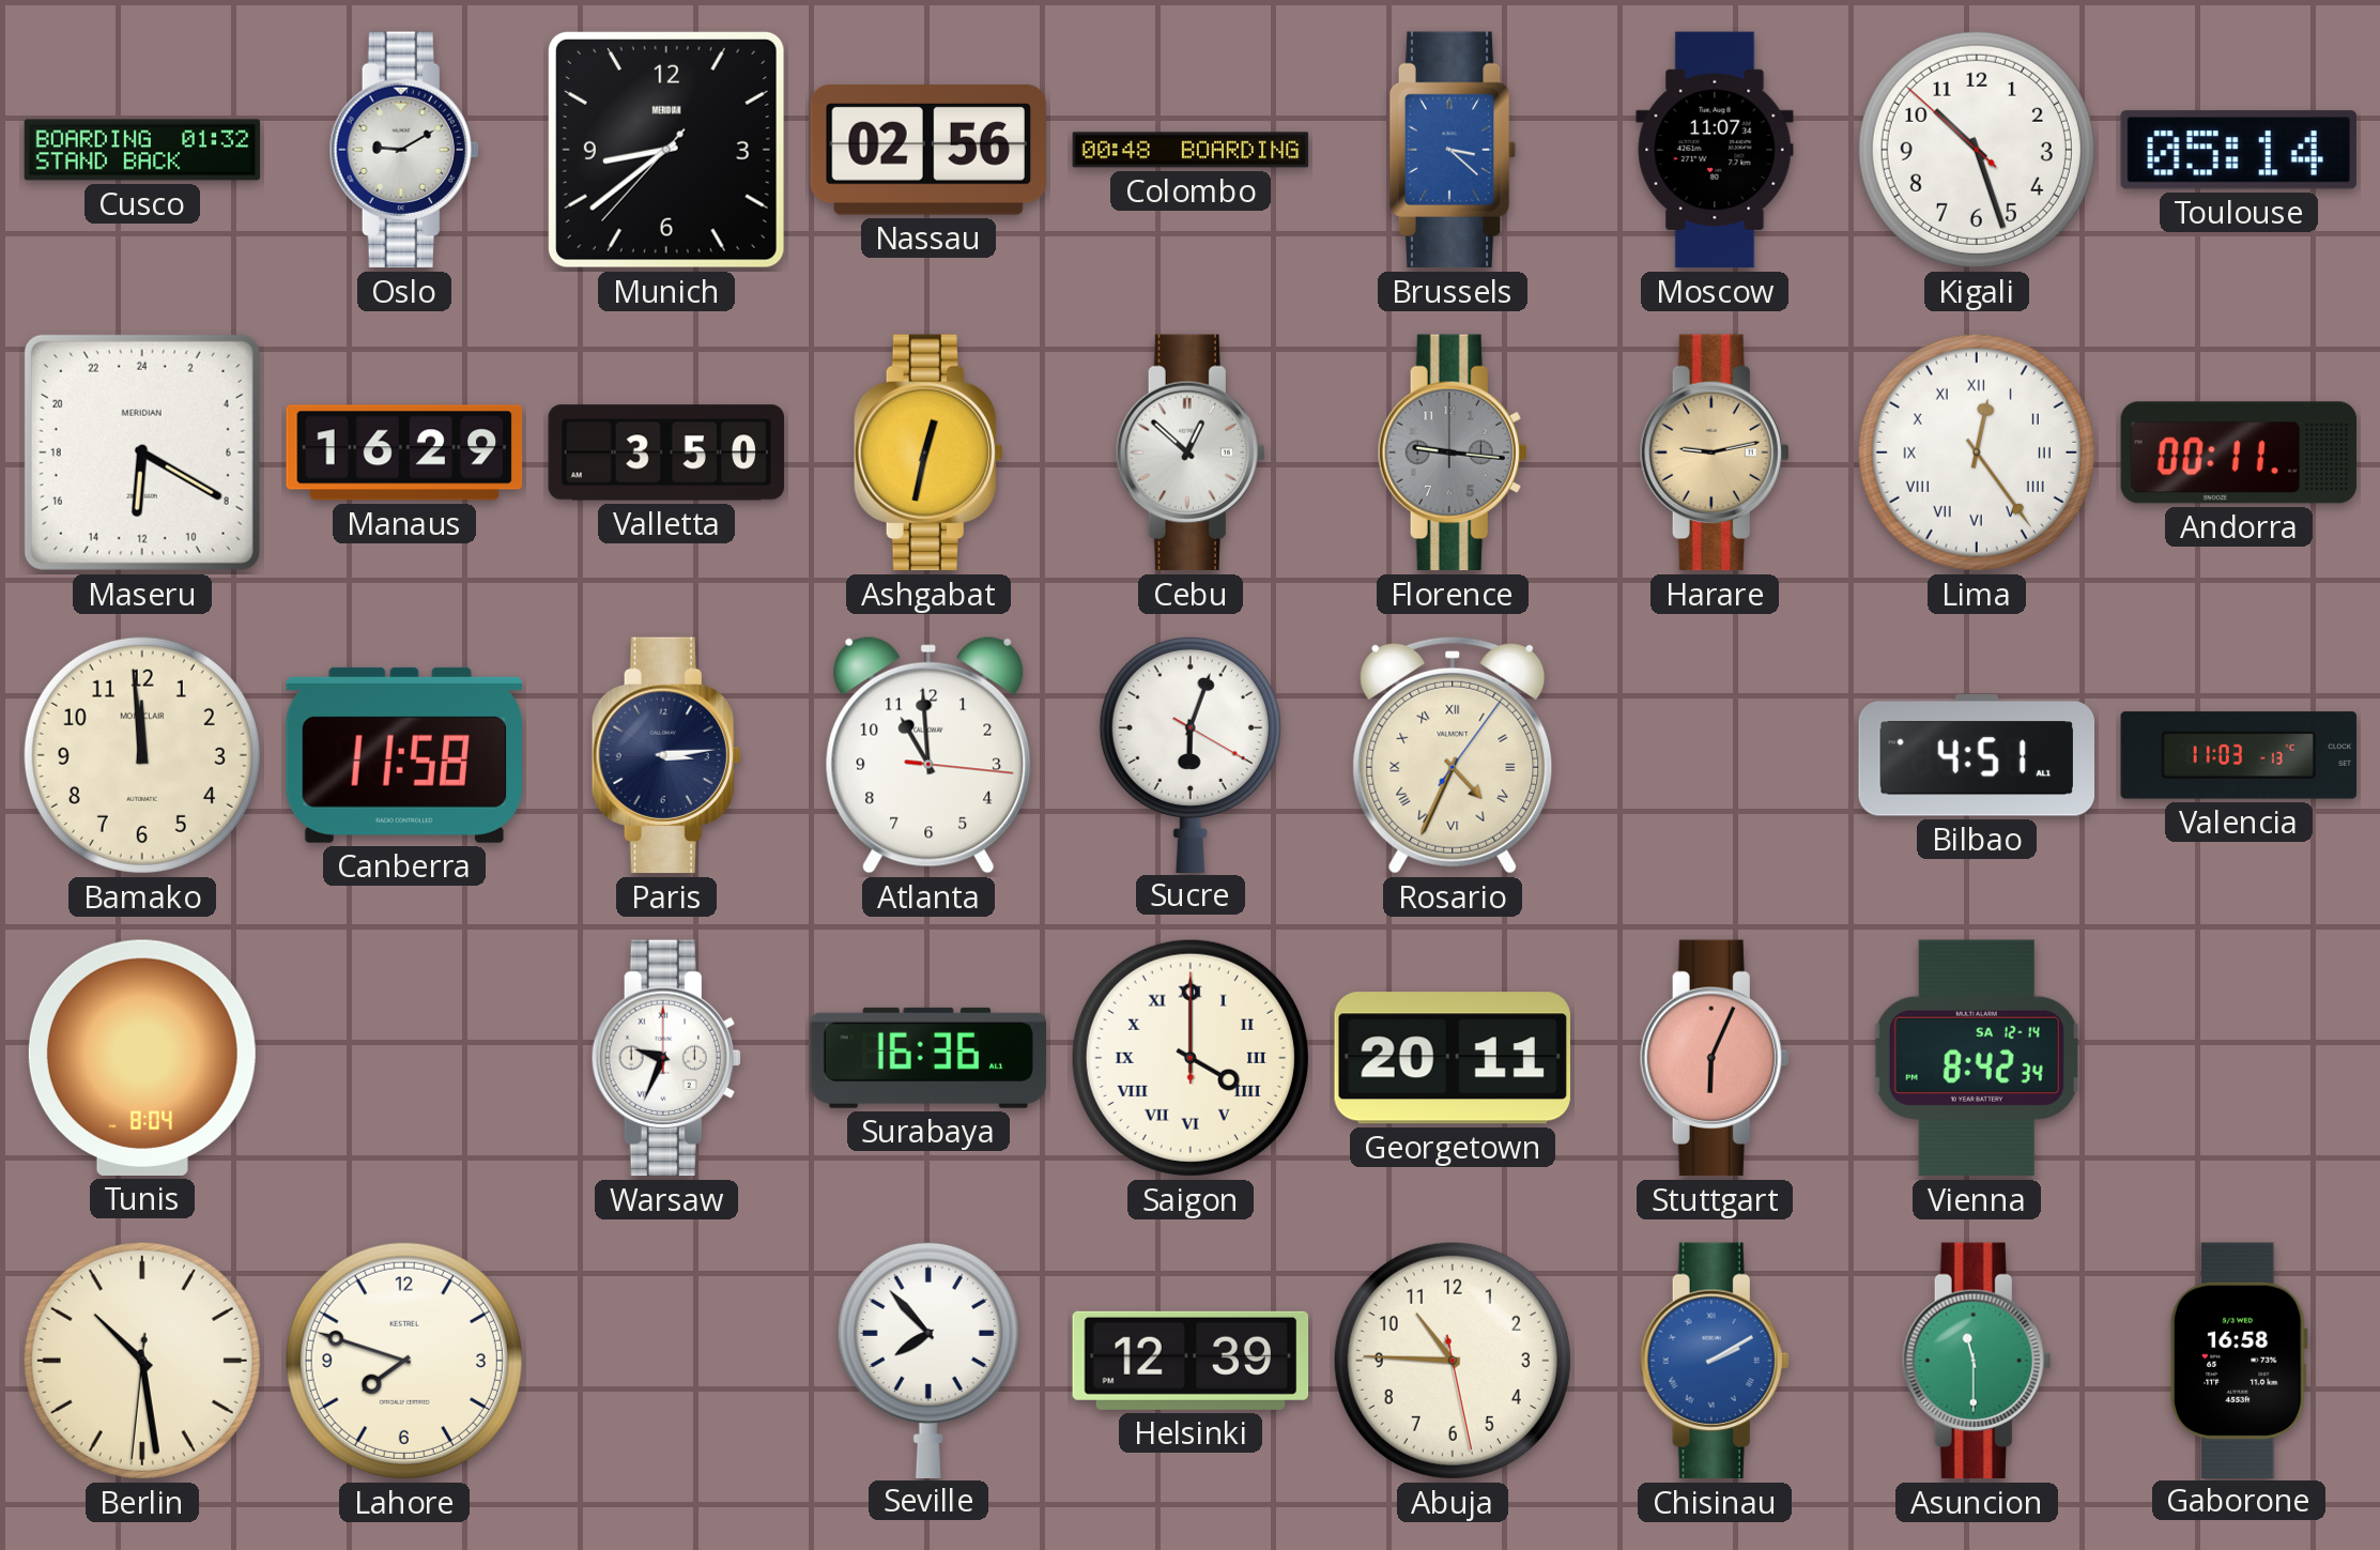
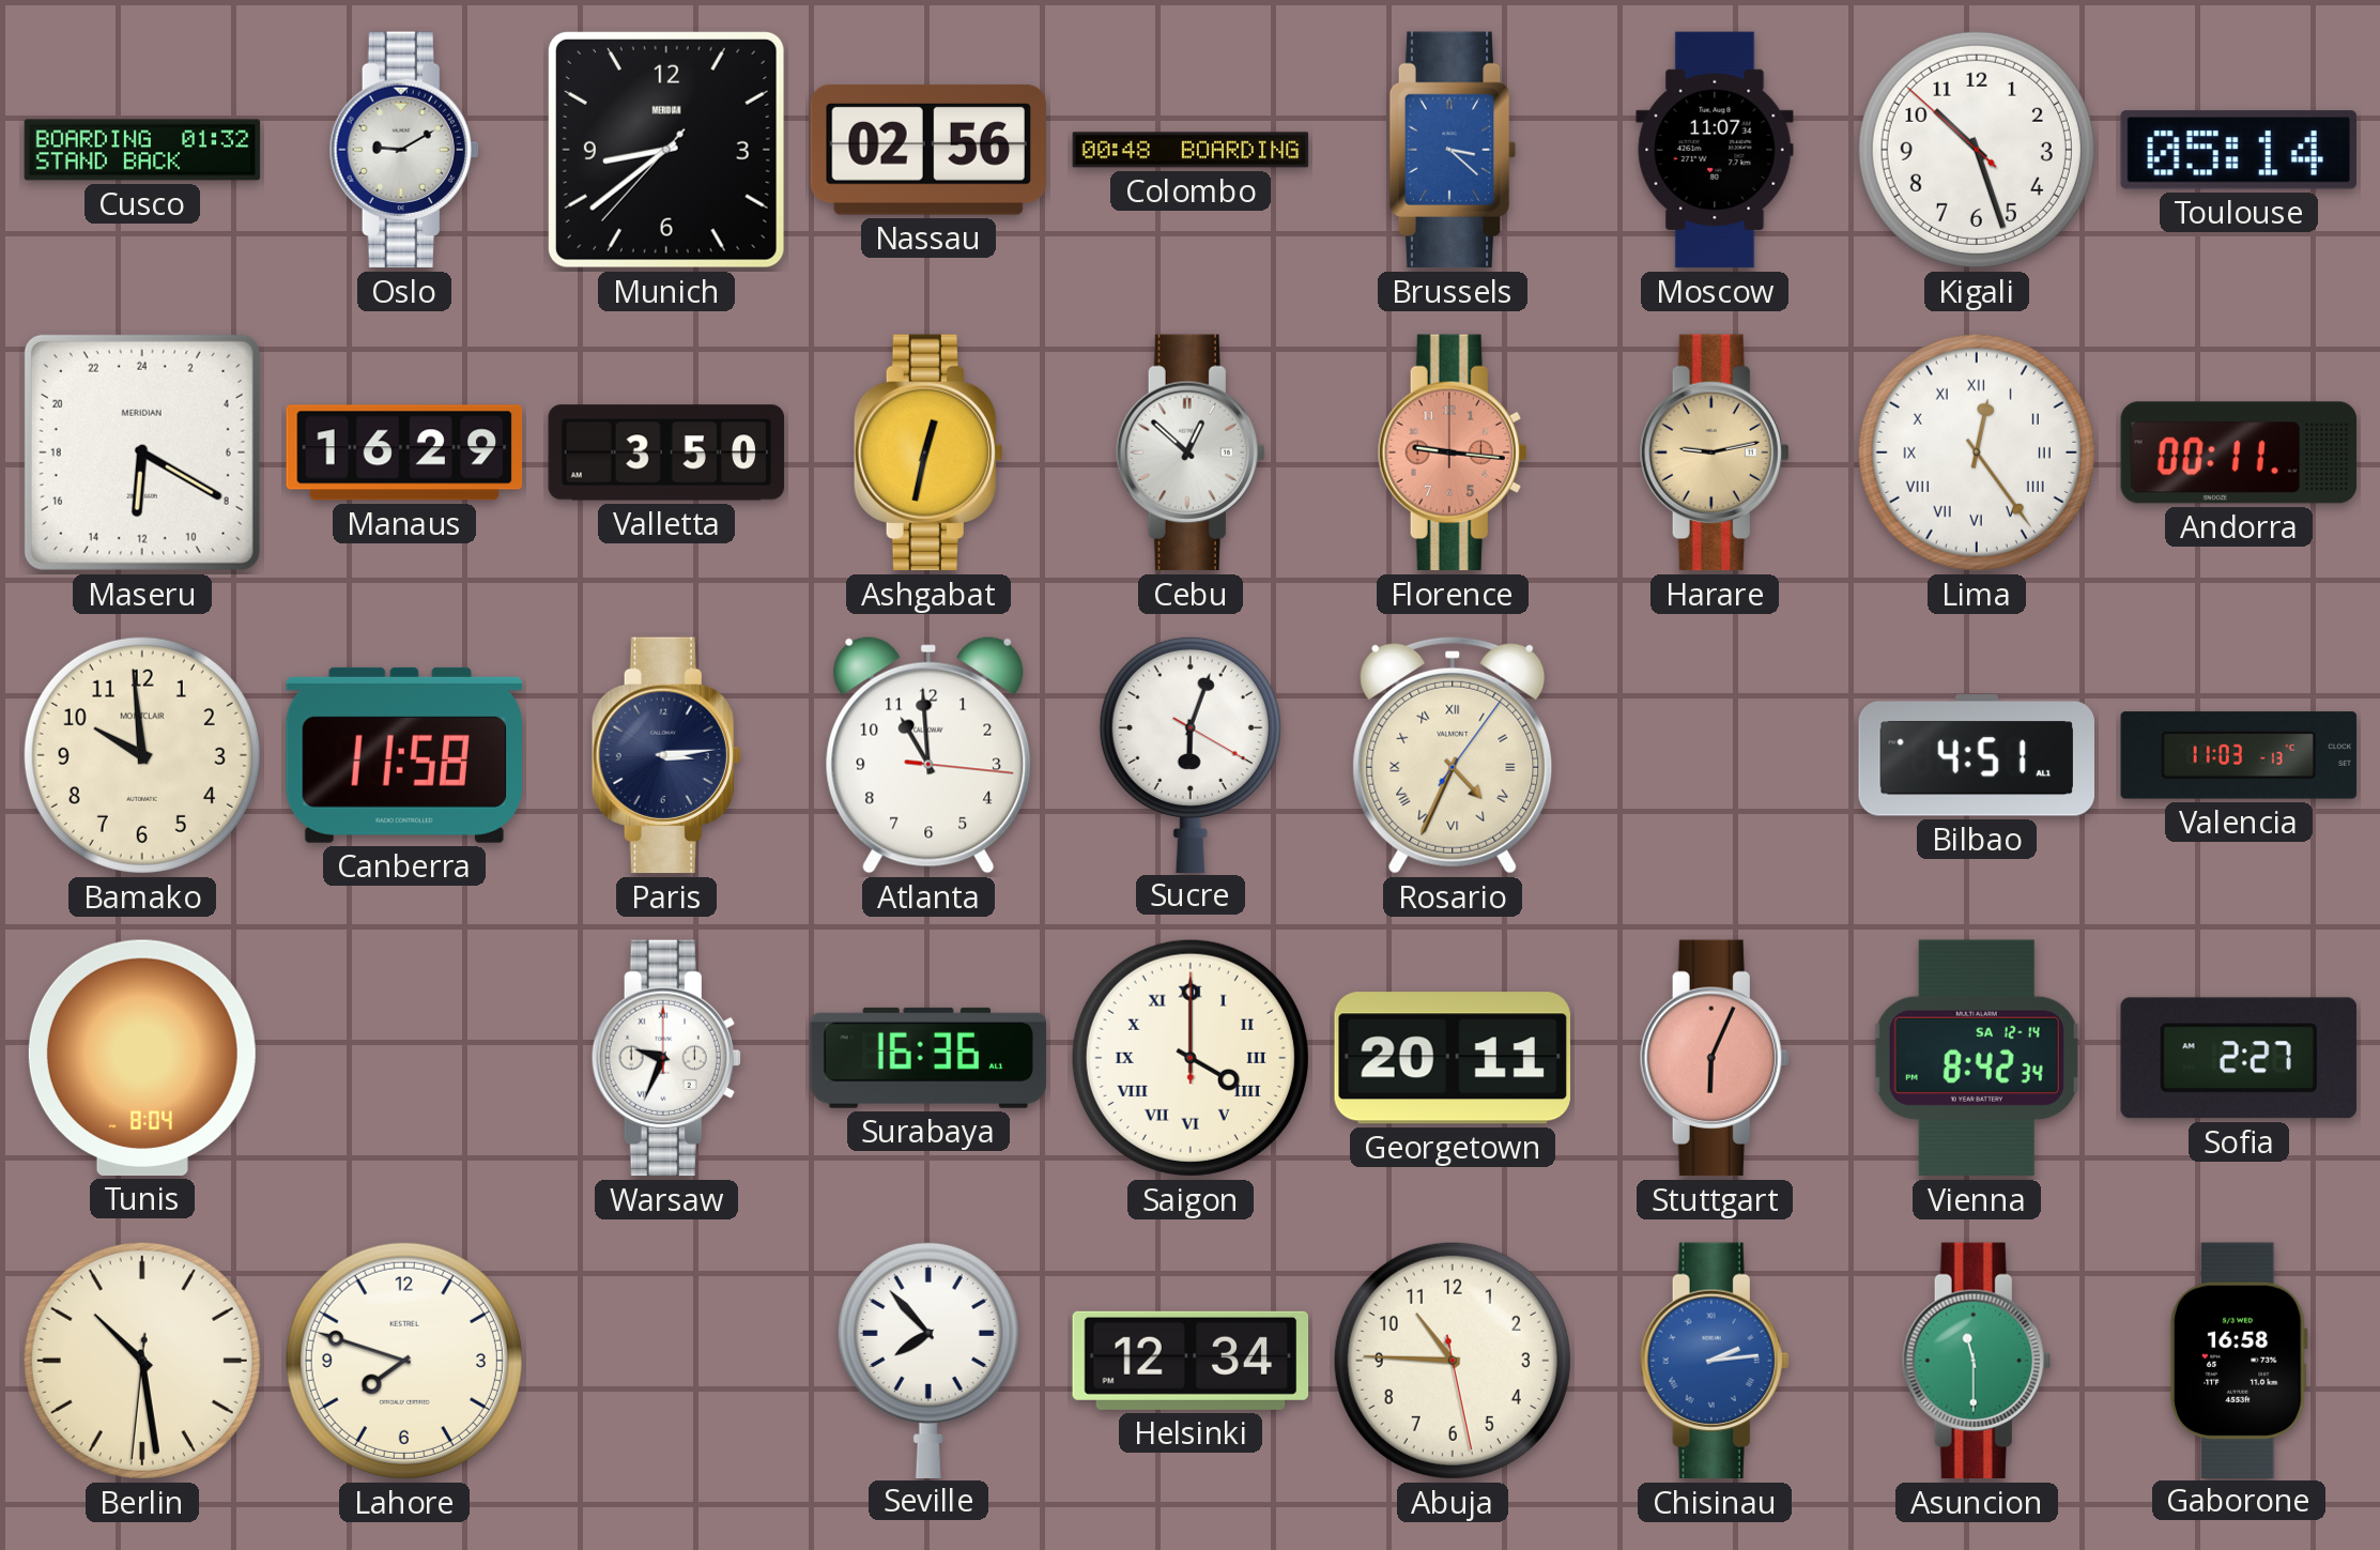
Florence dial: grey -> salmon (1453, 452)
Bamako: 11:59 -> 9:59 (142, 755)
Sofia: none -> 2:27 (2239, 1058)
Helsinki: 12:39 -> 12:34 (1191, 1361)
Chisinau: 2:10 -> 2:14 (1715, 1361)
